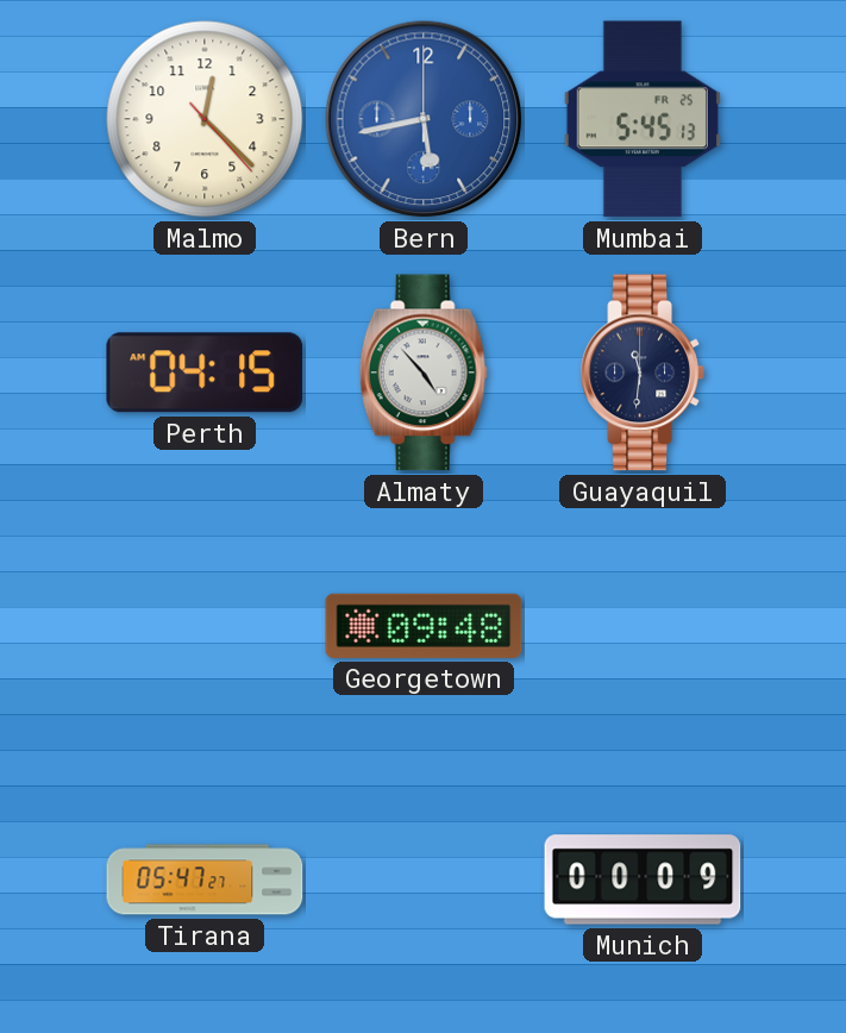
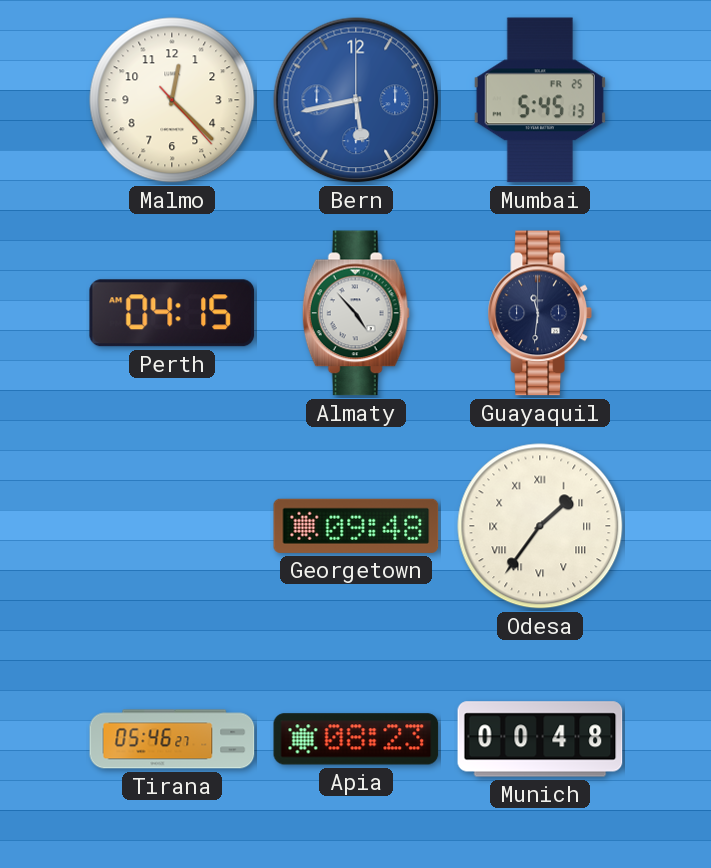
Odesa: none -> 1:36 (540, 526)
Tirana: 05:47 -> 05:46 (172, 739)
Apia: none -> 08:23 (356, 739)
Munich: 00:09 -> 00:48 (540, 739)
